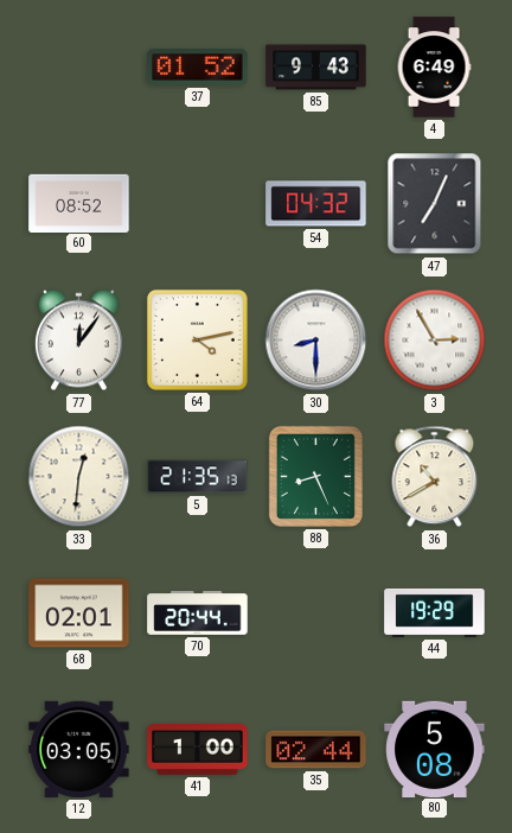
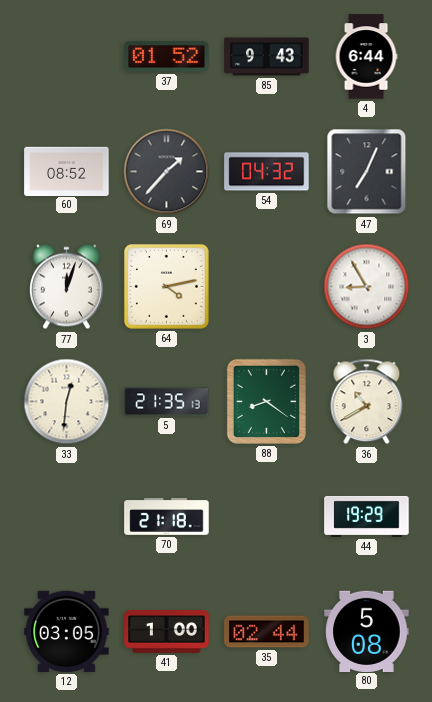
4: 6:49 -> 6:44 (366, 57)
69: none -> 1:37 (167, 172)
77: 12:06 -> 12:03 (66, 287)
30: 8:30 -> none (316, 341)
3: 2:55 -> 8:55 (367, 287)
88: 8:26 -> 8:21 (266, 401)
68: 02:01 -> none (79, 613)
70: 20:44 -> 21:18 (167, 517)
